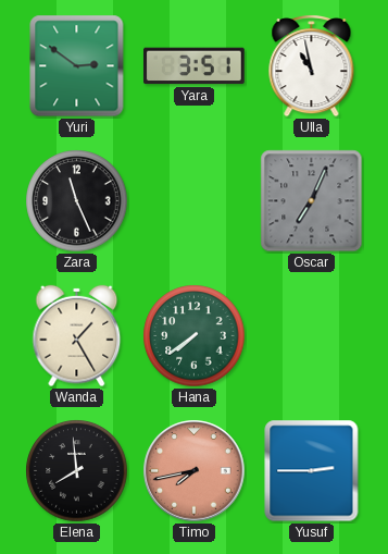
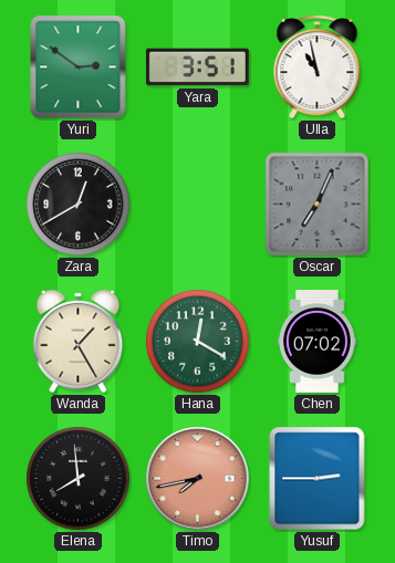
Zara: 11:26 -> 12:40 (79, 205)
Hana: 7:39 -> 12:20 (198, 342)
Chen: none -> 07:02 (318, 342)
